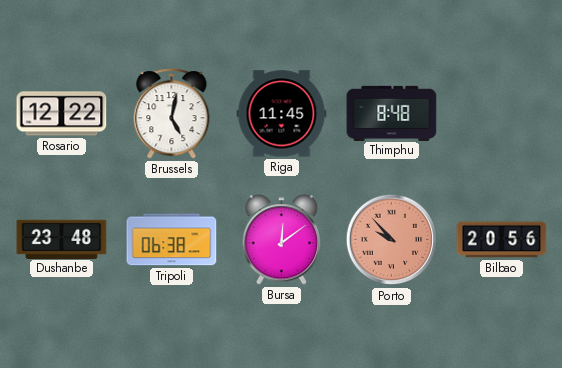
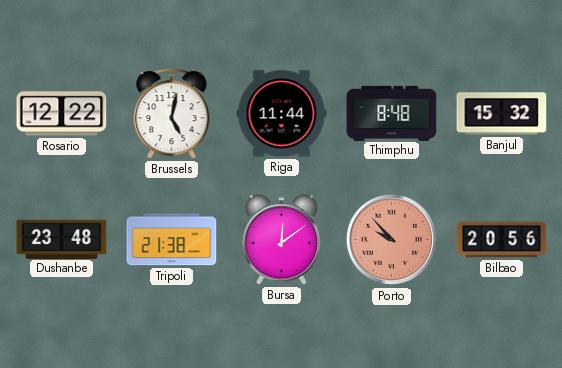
Riga: 11:45 -> 11:44 (282, 114)
Banjul: none -> 15:32 (502, 114)
Tripoli: 06:38 -> 21:38 (172, 240)
